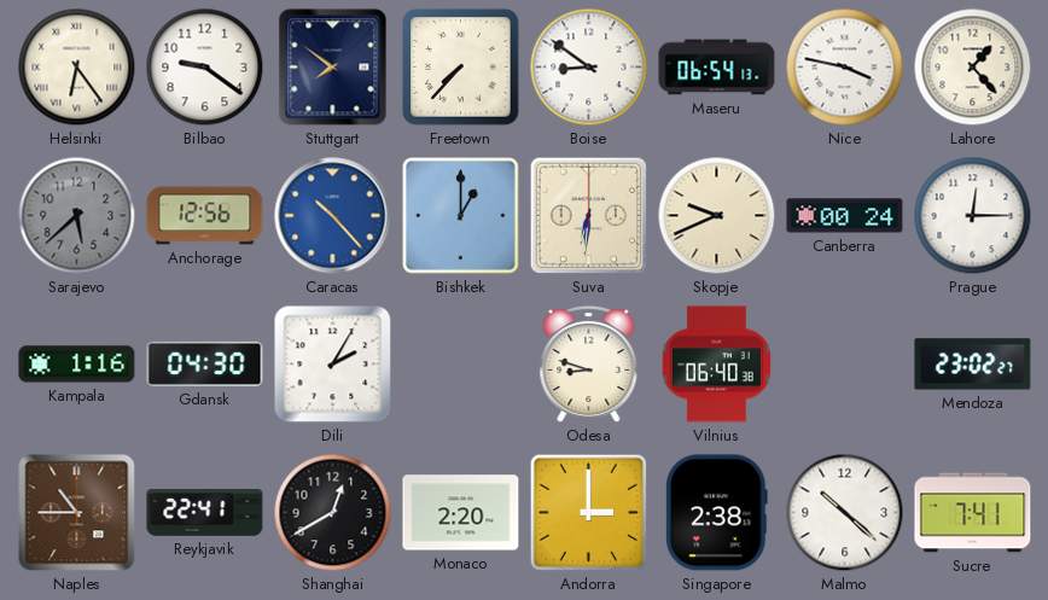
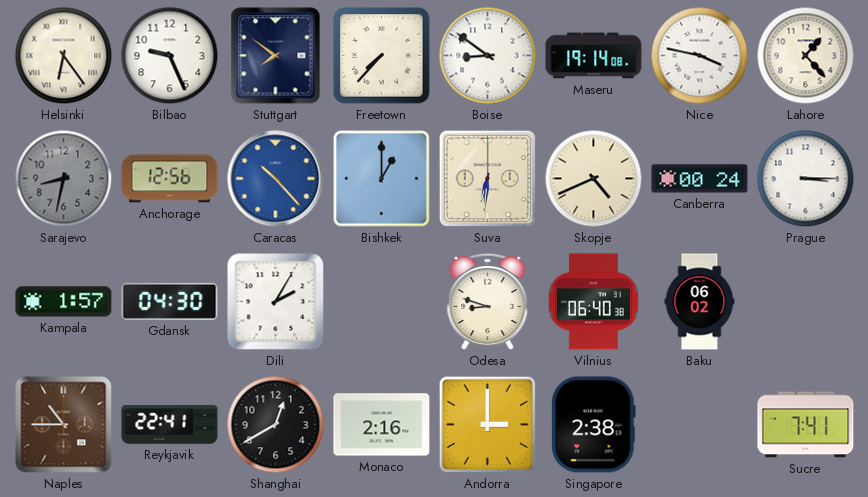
Bilbao: 9:21 -> 9:26 (170, 56)
Maseru: 06:54 -> 19:14 (594, 56)
Sarajevo: 5:38 -> 8:32 (64, 179)
Skopje: 9:41 -> 4:41 (594, 179)
Prague: 12:15 -> 3:15 (806, 179)
Kampala: 1:16 -> 1:57 (64, 302)
Baku: none -> 06:02 (700, 302)
Mendoza: 23:02 -> none (973, 365)
Monaco: 2:20 -> 2:16 (382, 425)
Malmo: 10:22 -> none (845, 513)
